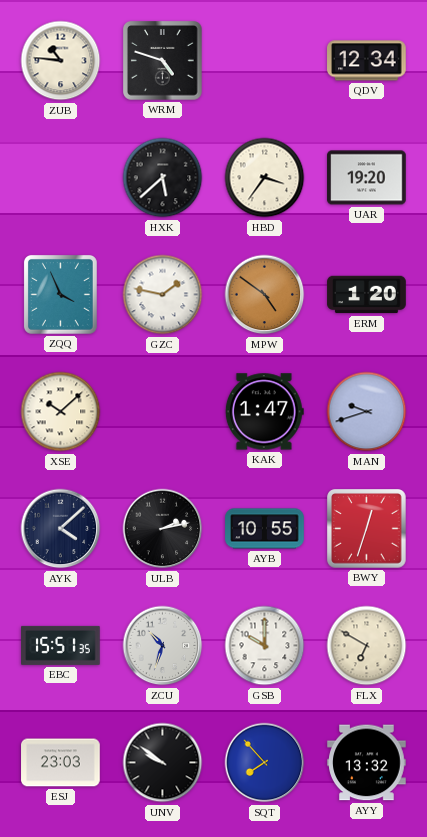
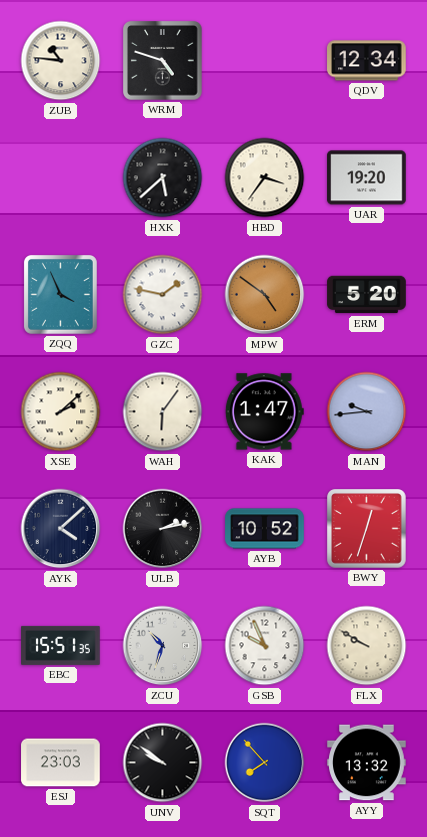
ERM: 1:20 -> 5:20 (367, 295)
XSE: 10:08 -> 2:08 (61, 412)
WAH: none -> 6:06 (163, 412)
MAN: 9:42 -> 9:44 (367, 412)
AYB: 10:55 -> 10:52 (265, 529)
GSB: 10:00 -> 9:56 (265, 646)
FLX: 6:50 -> 9:50 (367, 646)
